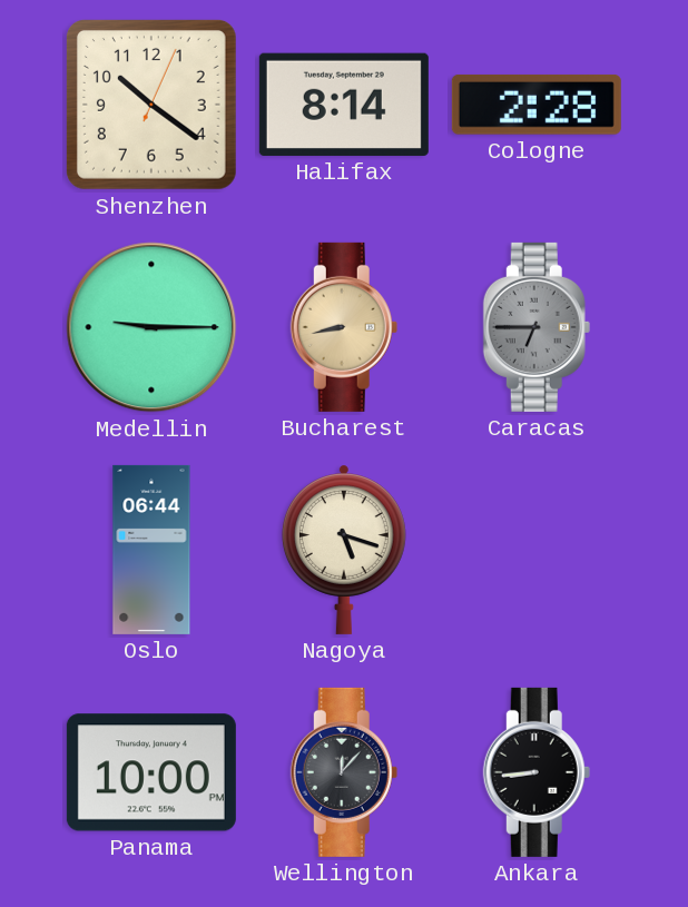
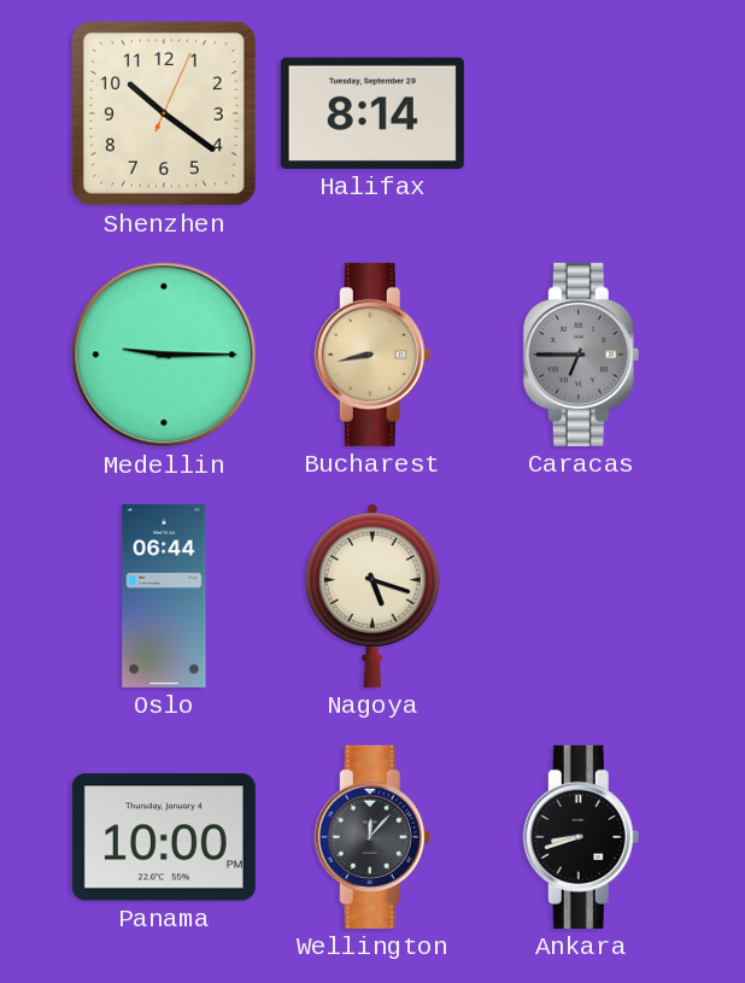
Cologne: 2:28 -> none (537, 105)
Ankara: 8:44 -> 8:42 (581, 837)
